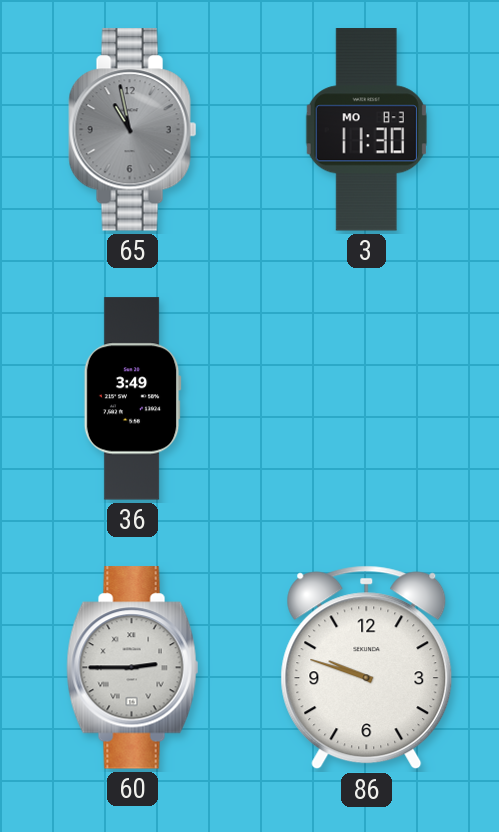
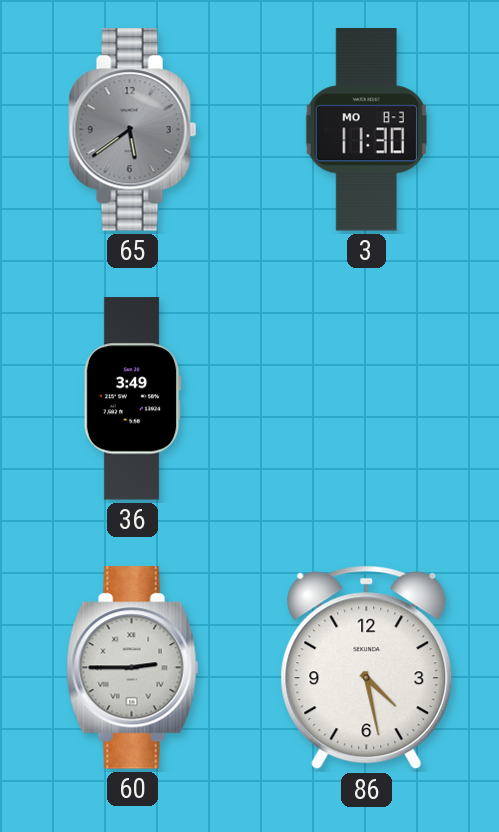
65: 10:58 -> 5:39 (133, 130)
86: 9:48 -> 4:28 (367, 668)
